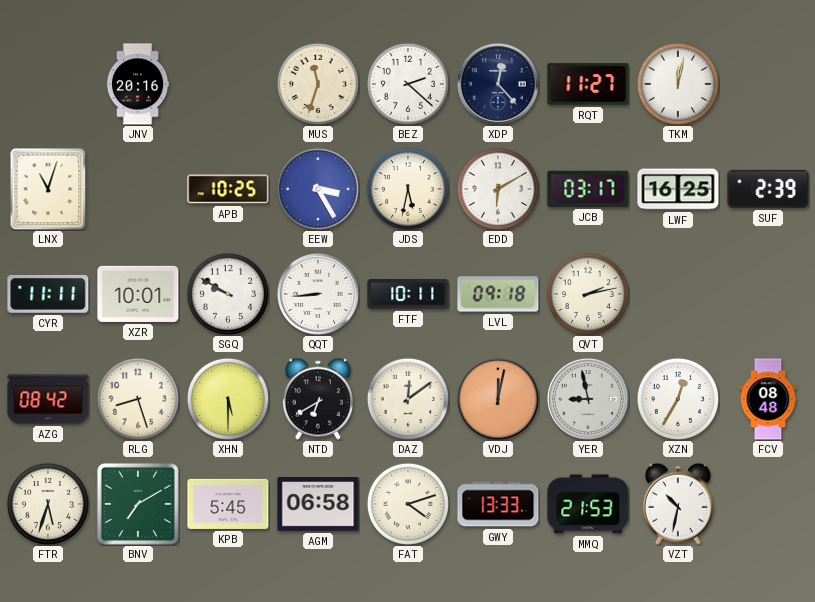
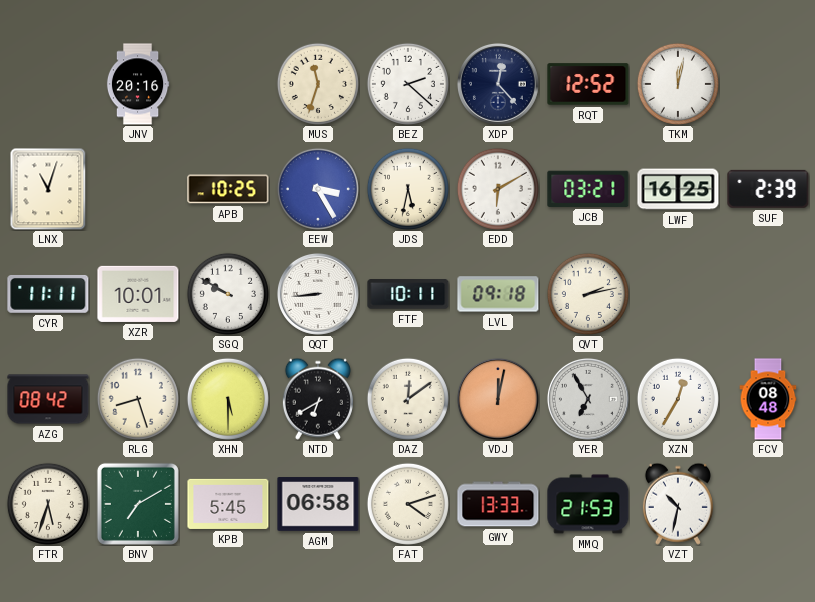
RQT: 11:27 -> 12:52 (588, 84)
JCB: 03:17 -> 03:21 (588, 189)
YER: 8:58 -> 6:55 (588, 399)
